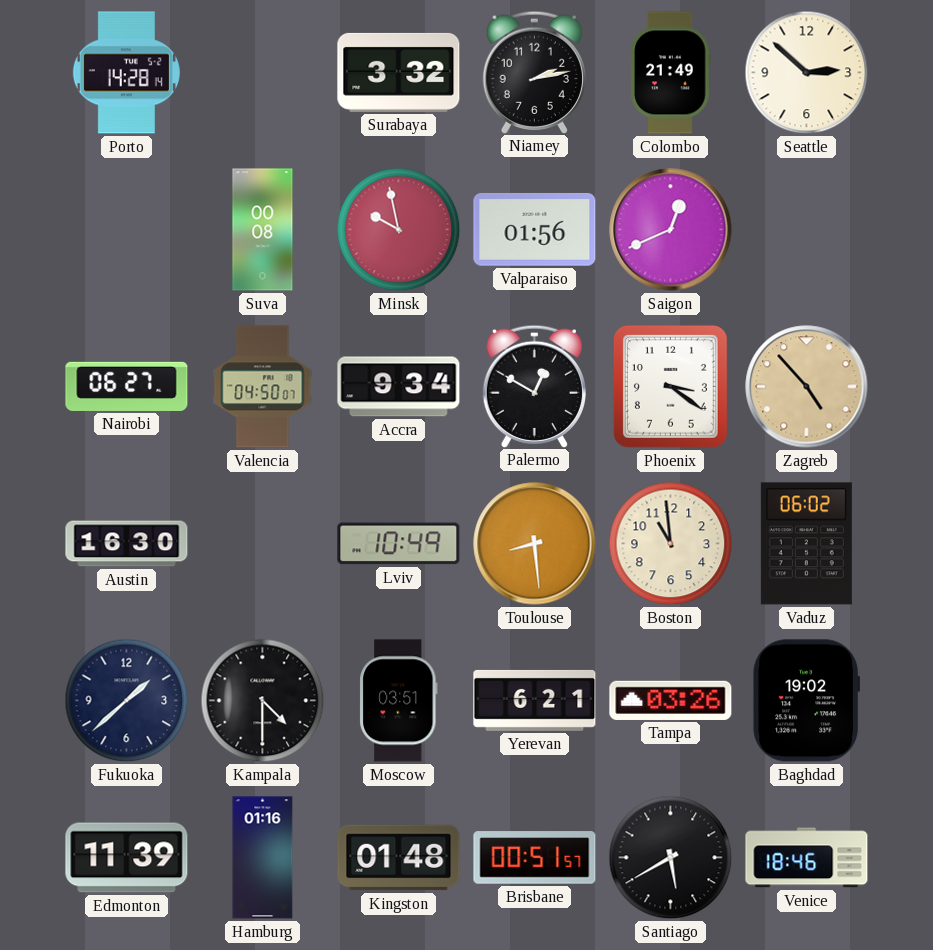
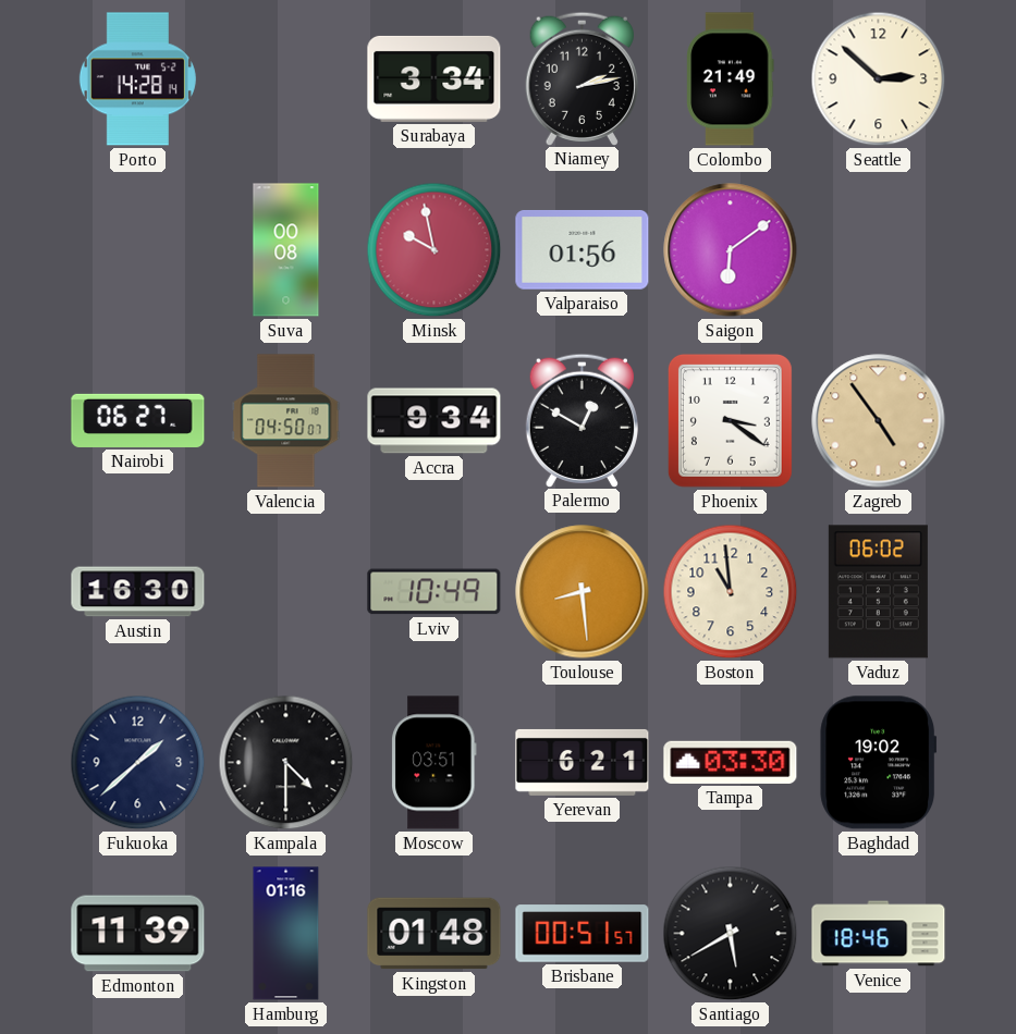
Surabaya: 3:32 -> 3:34 (434, 78)
Saigon: 12:41 -> 6:09 (731, 250)
Zagreb: 4:53 -> 4:54 (879, 421)
Tampa: 03:26 -> 03:30 (731, 762)
